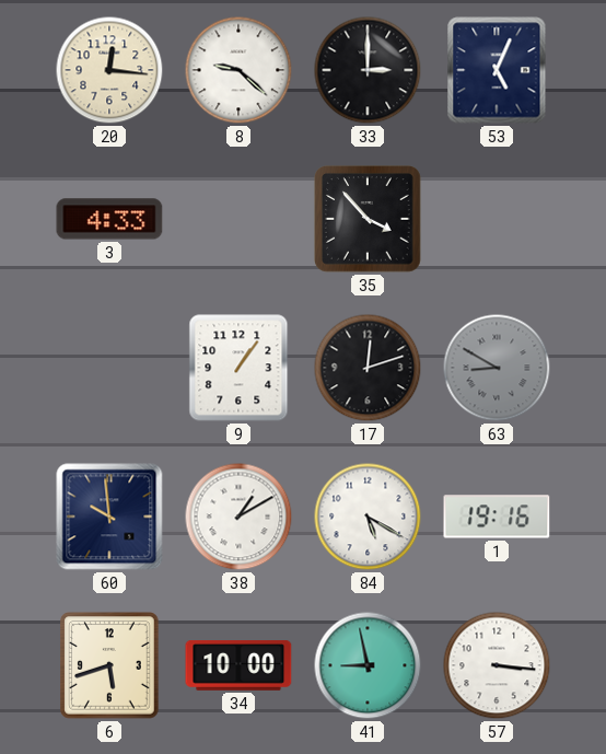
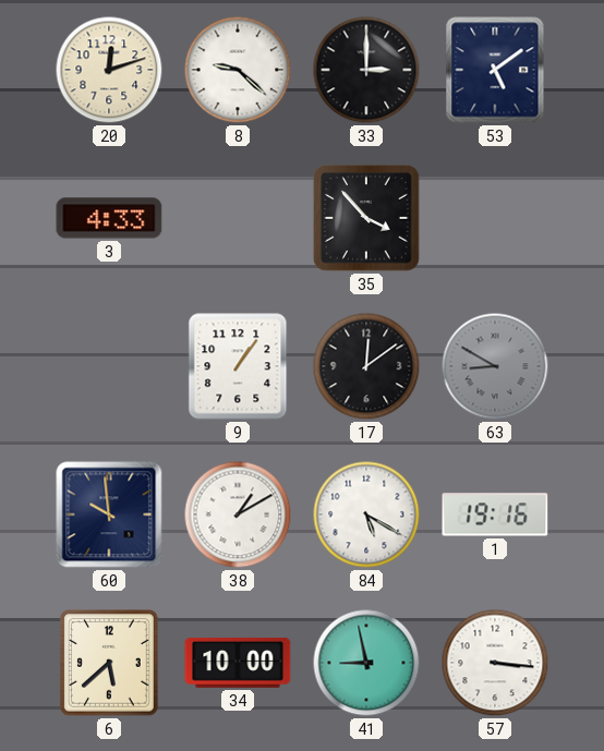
20: 12:16 -> 12:12 (109, 70)
53: 5:04 -> 5:09 (495, 70)
17: 12:12 -> 12:09 (366, 366)
6: 5:42 -> 5:38 (109, 663)
